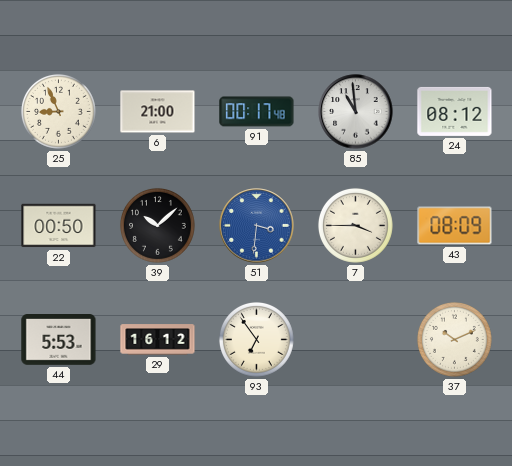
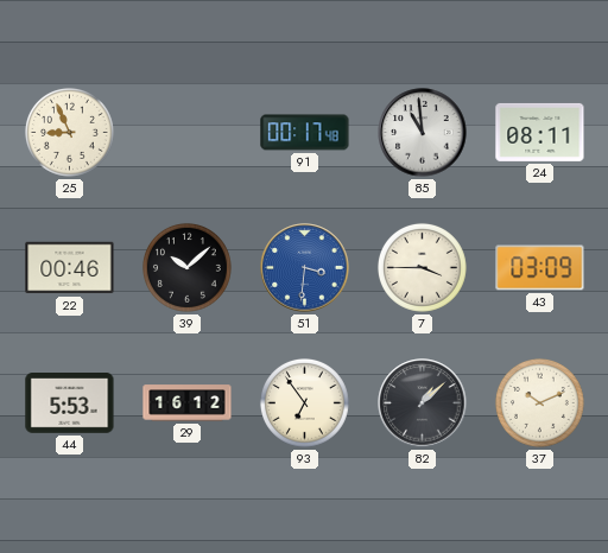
6: 21:00 -> none (158, 112)
24: 08:12 -> 08:11 (540, 132)
22: 00:50 -> 00:46 (70, 268)
43: 08:09 -> 03:09 (540, 268)
82: none -> 1:08 (423, 403)
